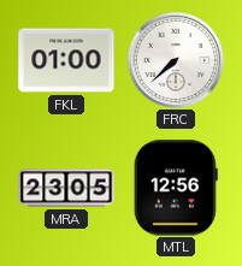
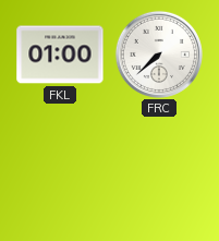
MRA: 23:05 -> none (66, 188)
MTL: 12:56 -> none (176, 188)
